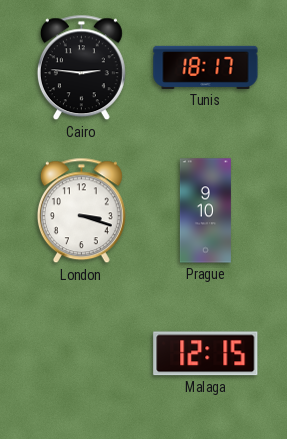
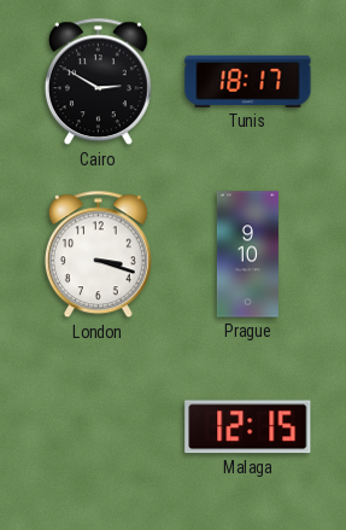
Cairo: 2:46 -> 2:50 (98, 82)
